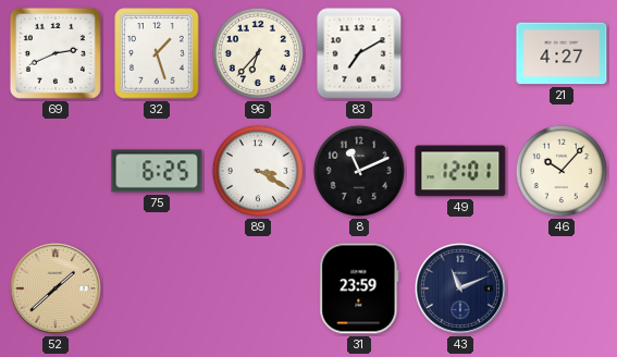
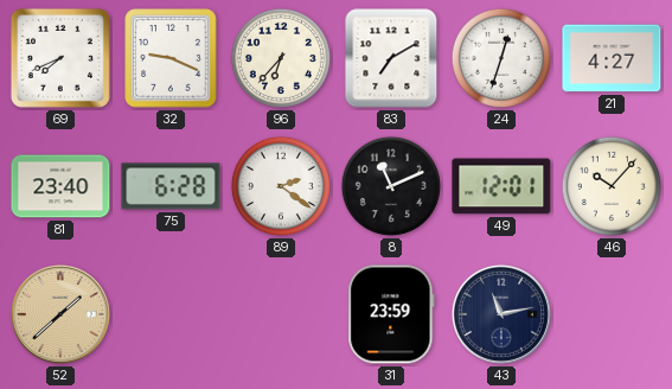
69: 2:41 -> 7:41 (60, 58)
32: 1:27 -> 9:19 (171, 58)
24: none -> 12:33 (501, 58)
81: none -> 23:40 (60, 186)
75: 6:25 -> 6:28 (171, 186)
89: 3:20 -> 2:21 (281, 186)
43: 11:11 -> 11:13 (501, 314)
